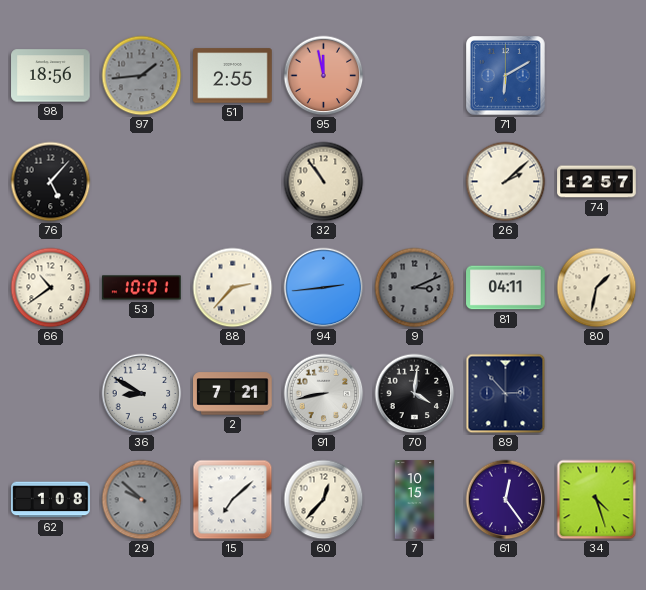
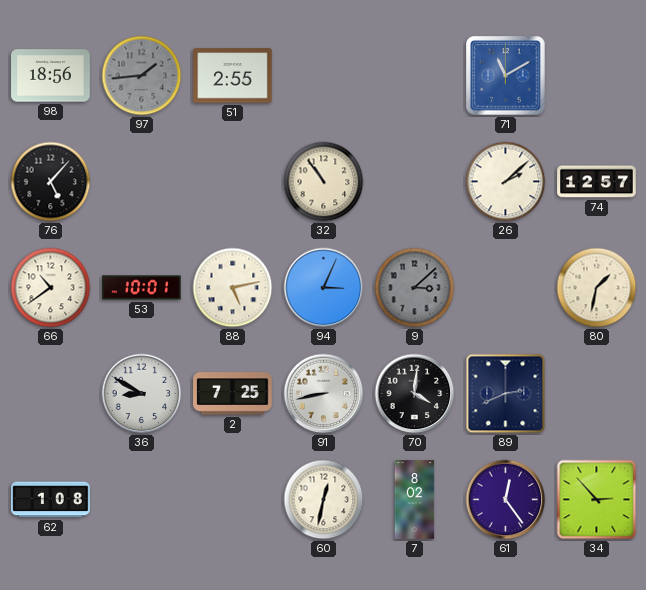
95: 11:58 -> none (324, 76)
71: 6:10 -> 11:10 (506, 76)
88: 2:37 -> 5:13 (233, 288)
94: 2:44 -> 3:04 (324, 288)
9: 3:11 -> 3:08 (415, 288)
81: 04:11 -> none (506, 288)
2: 7:21 -> 7:25 (233, 394)
89: 2:53 -> 2:41 (506, 394)
29: 9:52 -> none (142, 500)
15: 7:08 -> none (233, 500)
60: 12:37 -> 12:32 (324, 500)
7: 10:15 -> 8:02 (415, 500)
34: 4:27 -> 2:53 (597, 500)
